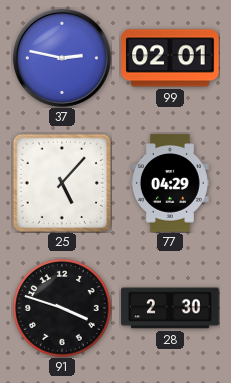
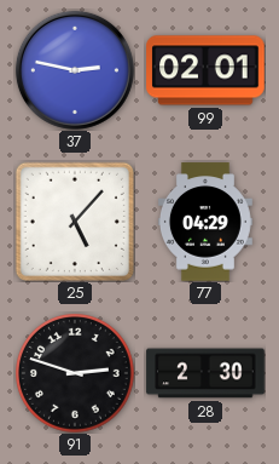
91: 3:48 -> 2:48 (76, 374)
